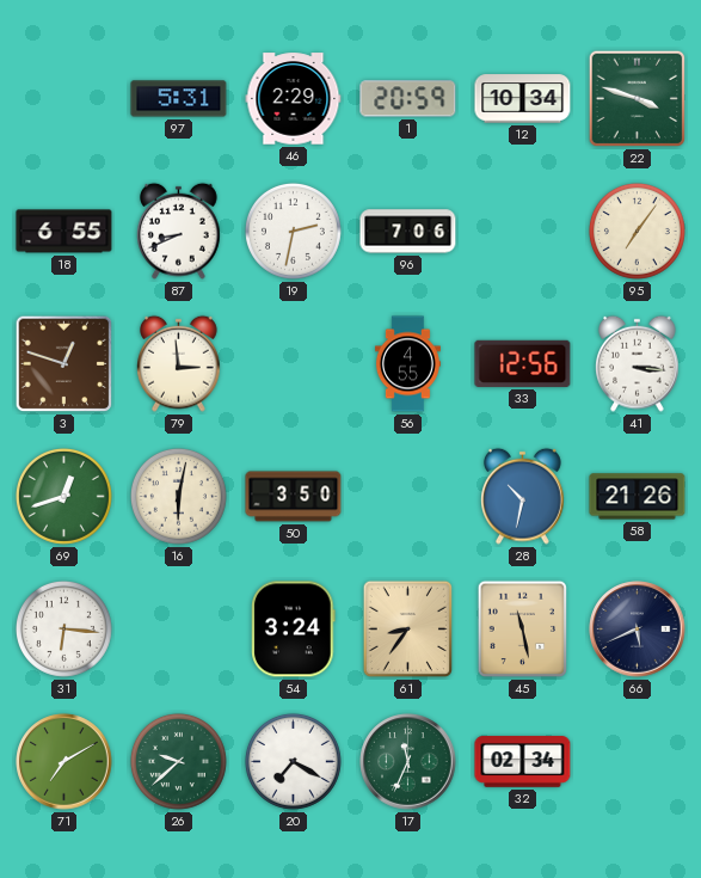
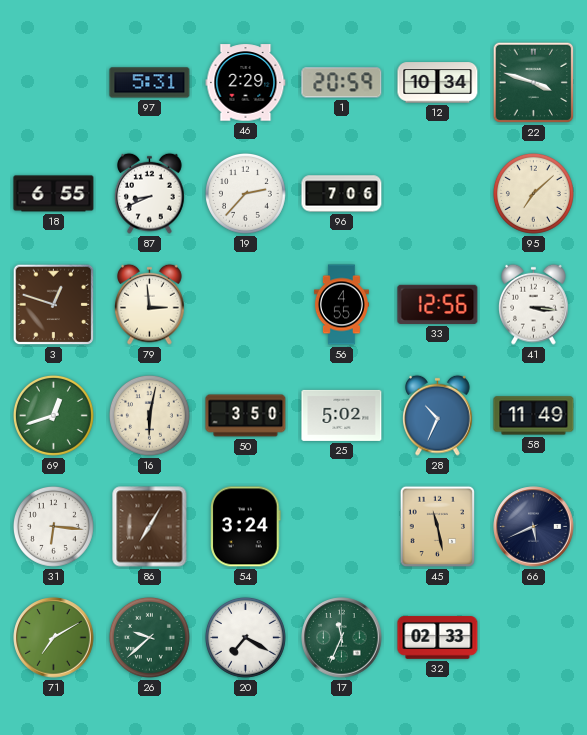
19: 2:32 -> 2:37 (245, 193)
95: 7:06 -> 7:08 (533, 193)
25: none -> 5:02 (342, 415)
28: 10:32 -> 10:34 (438, 415)
58: 21:26 -> 11:49 (534, 416)
86: none -> 7:05 (150, 527)
61: 8:36 -> none (407, 630)
32: 02:34 -> 02:33 (438, 638)
